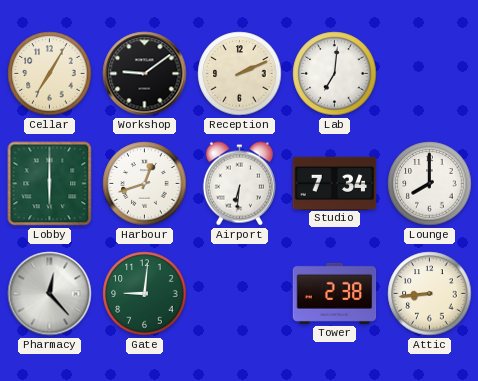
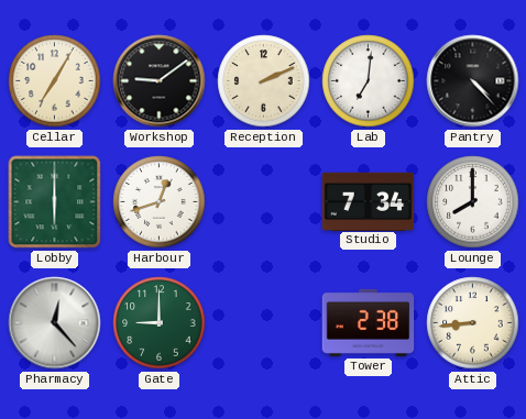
Pantry: none -> 4:23 (473, 81)
Airport: 6:31 -> none (239, 184)
Gate: 9:01 -> 9:00 (160, 323)
